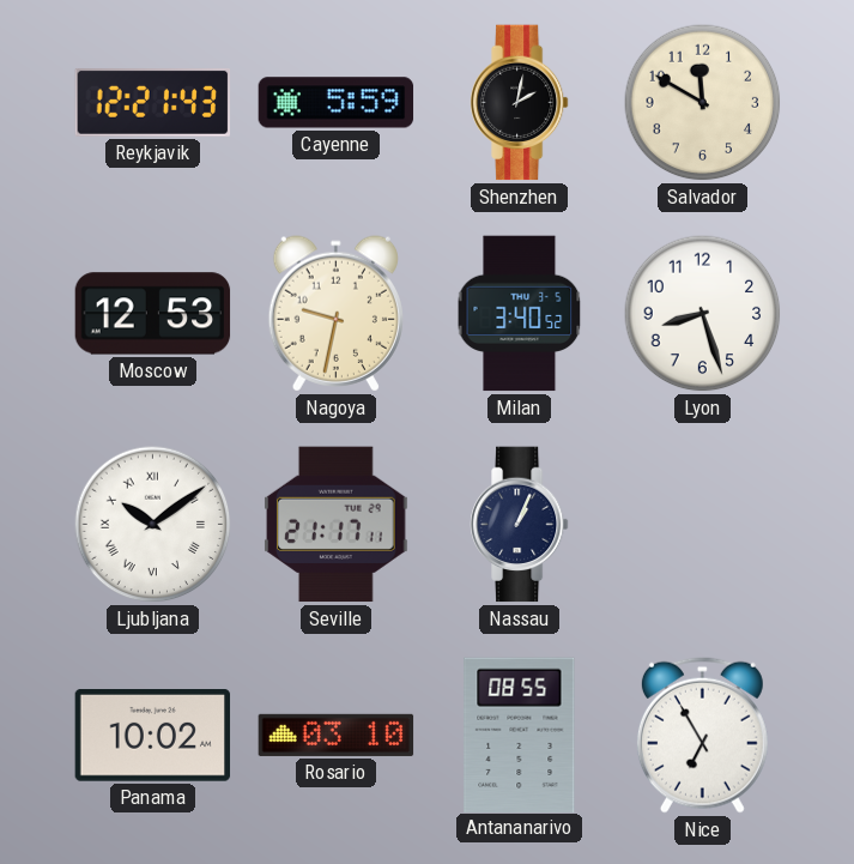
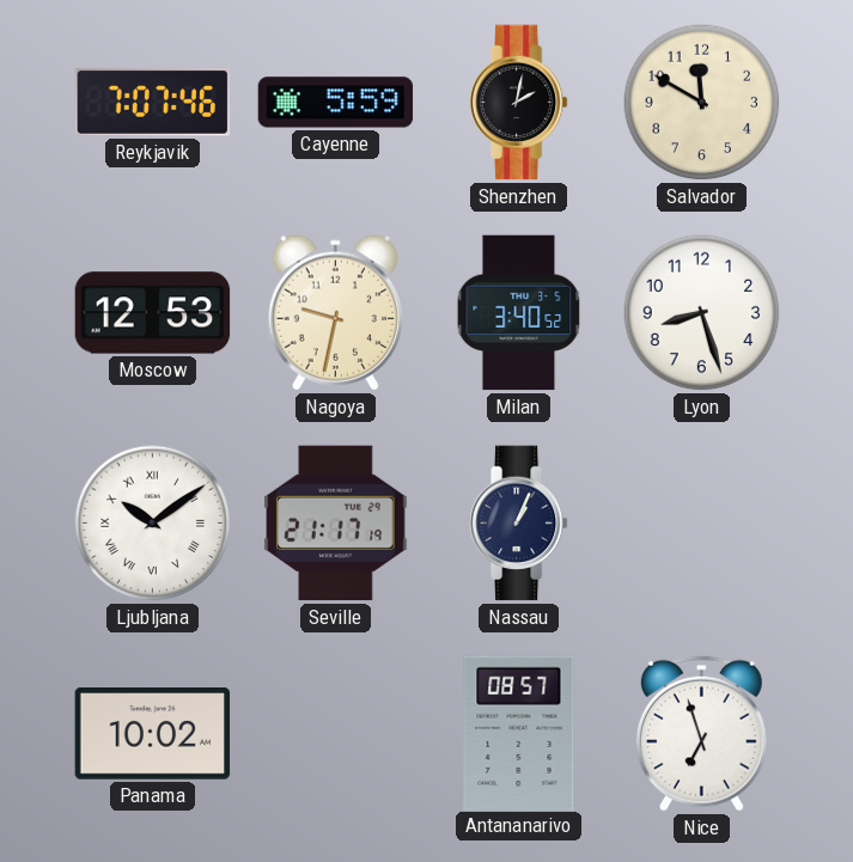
Reykjavik: 12:21 -> 7:07 (153, 102)
Seville: 21:17:11 -> 21:17:19 (336, 524)
Rosario: 03:10 -> none (337, 735)
Antananarivo: 08:55 -> 08:57 (519, 733)
Nice: 6:55 -> 6:57 (701, 733)
